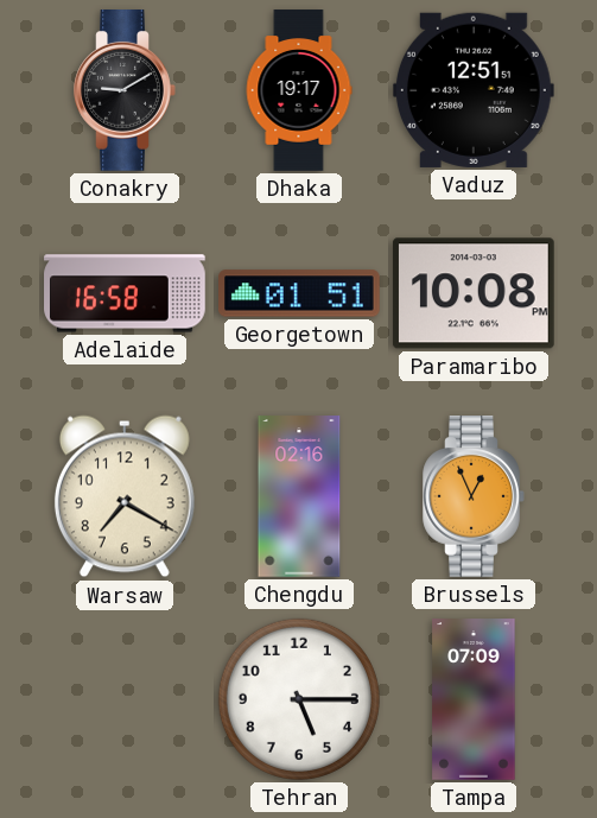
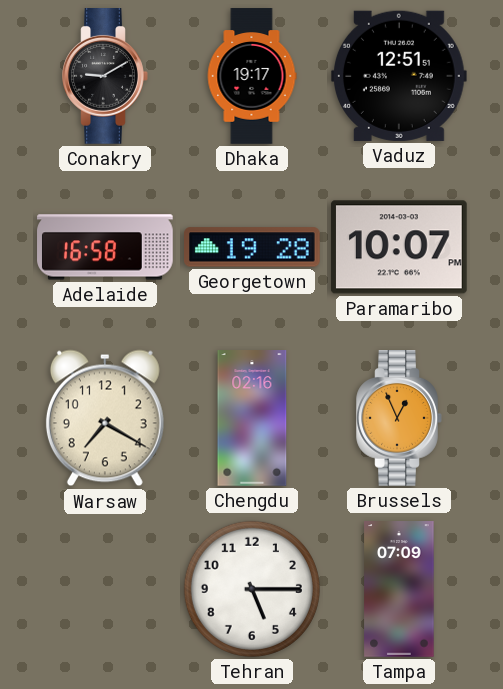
Georgetown: 01:51 -> 19:28 (253, 247)
Paramaribo: 10:08 -> 10:07 (399, 247)
